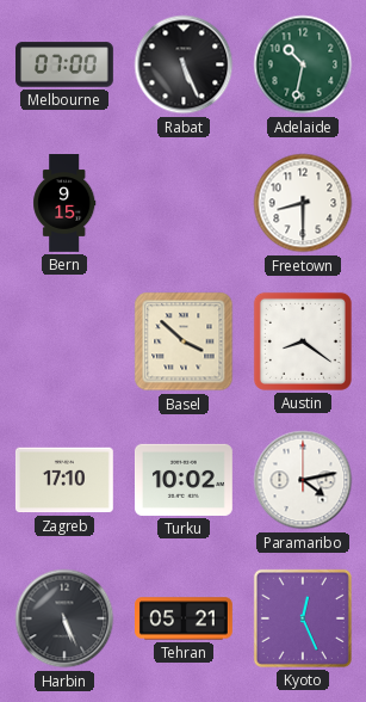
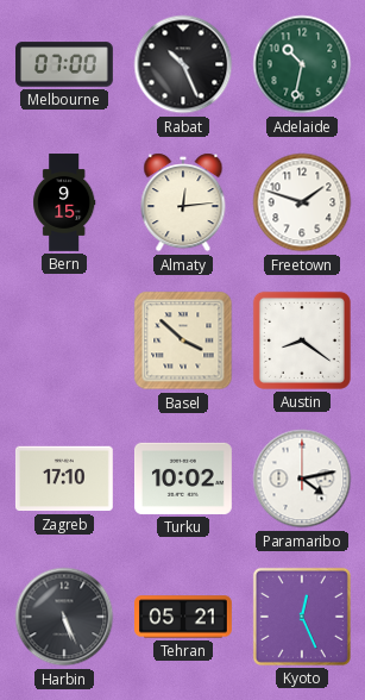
Rabat: 5:26 -> 10:26 (183, 64)
Almaty: none -> 12:14 (183, 202)
Freetown: 8:30 -> 1:48 (302, 202)
